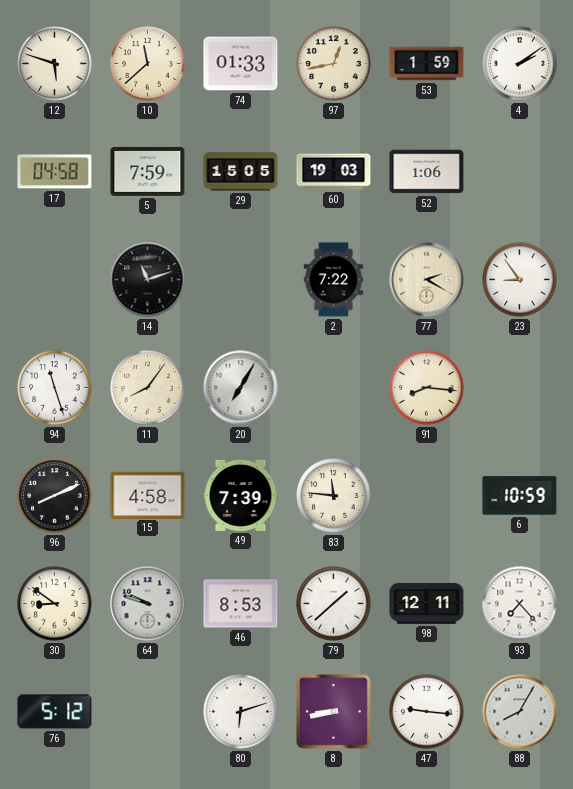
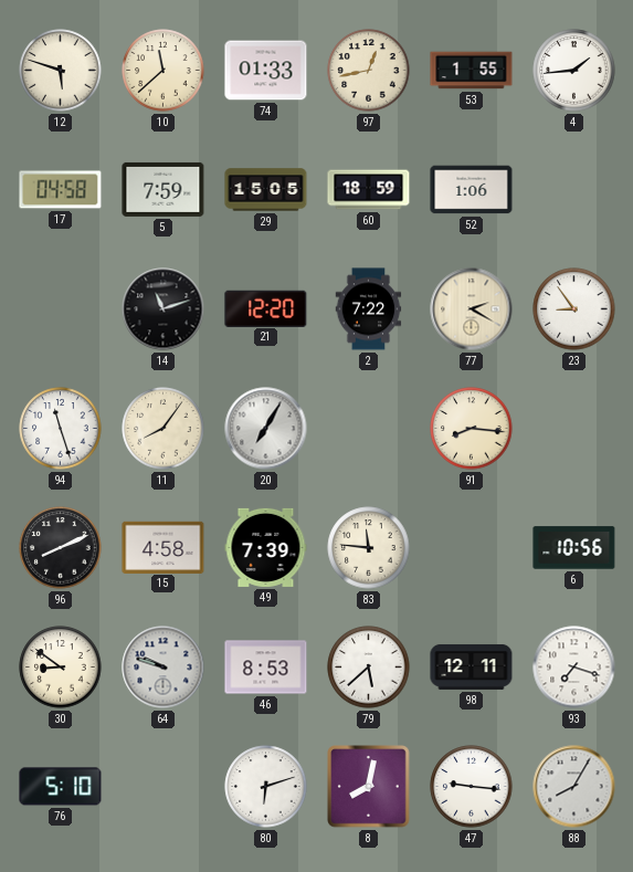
53: 1:59 -> 1:55 (472, 71)
4: 2:09 -> 1:44 (574, 71)
60: 19:03 -> 18:59 (369, 190)
21: none -> 12:20 (266, 308)
6: 10:59 -> 10:56 (574, 548)
79: 1:38 -> 5:38 (369, 668)
93: 7:23 -> 7:18 (574, 668)
76: 5:12 -> 5:10 (61, 787)
8: 8:43 -> 8:02 (369, 787)
